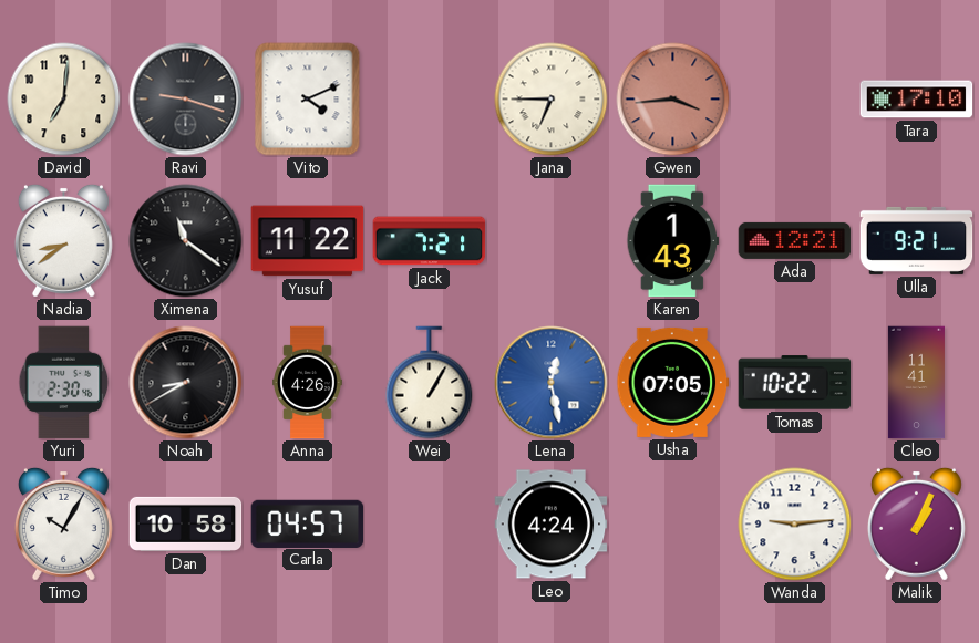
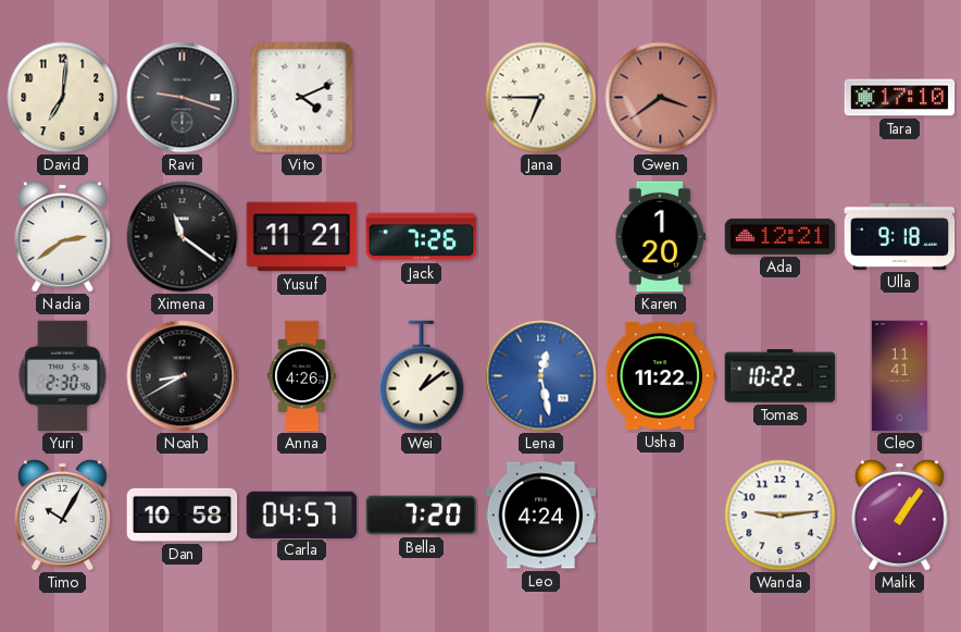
Gwen: 3:44 -> 3:39 (661, 98)
Nadia: 8:39 -> 2:39 (62, 236)
Yusuf: 11:22 -> 11:21 (302, 237)
Jack: 7:21 -> 7:26 (422, 237)
Karen: 1:43 -> 1:20 (660, 237)
Ulla: 9:21 -> 9:18 (900, 236)
Wei: 1:05 -> 1:09 (422, 376)
Usha: 07:05 -> 11:22 (661, 375)
Bella: none -> 7:20 (422, 516)
Malik: 1:04 -> 1:06 (899, 515)
